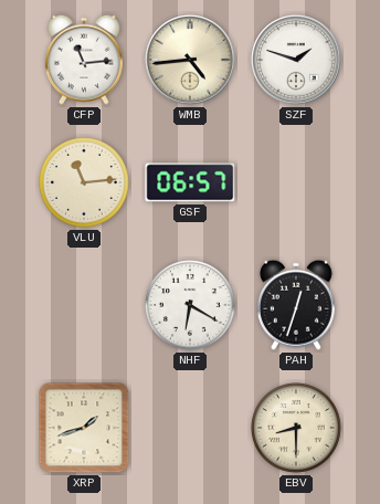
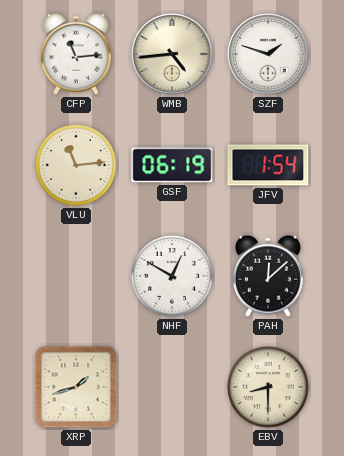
GSF: 06:57 -> 06:19 (172, 165)
JFV: none -> 1:54 (268, 165)
NHF: 6:20 -> 12:50 (173, 277)
PAH: 12:33 -> 12:08 (268, 276)
